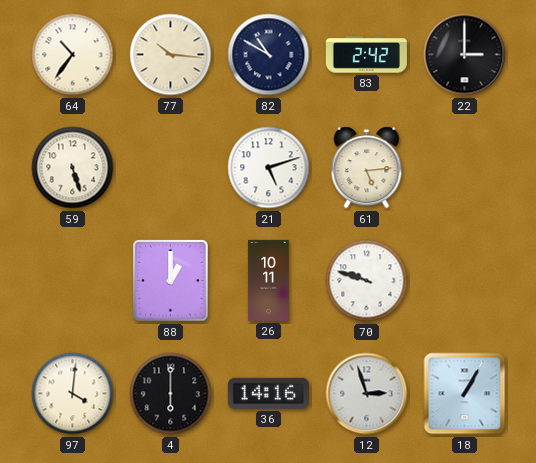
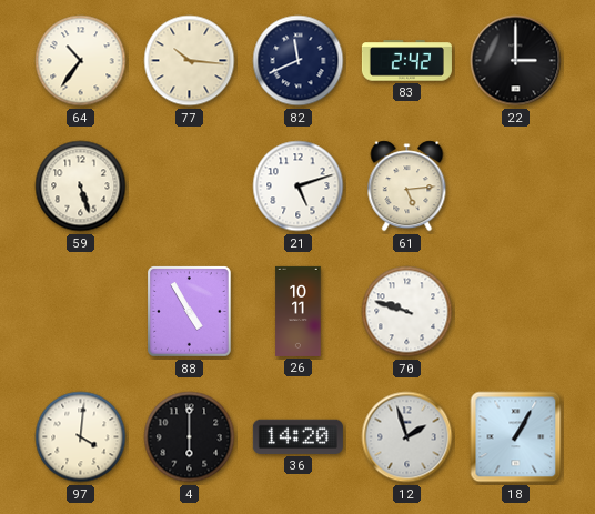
82: 10:50 -> 11:41 (299, 61)
88: 1:00 -> 4:55 (190, 312)
36: 14:16 -> 14:20 (297, 436)
12: 2:57 -> 1:57 (407, 437)
